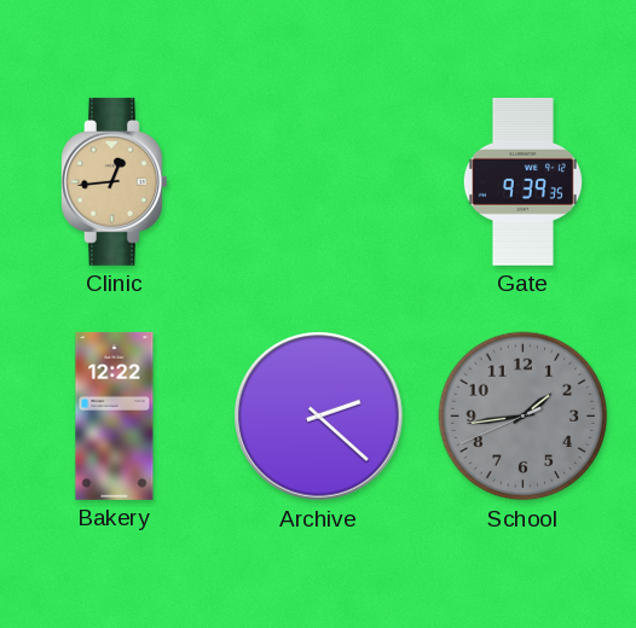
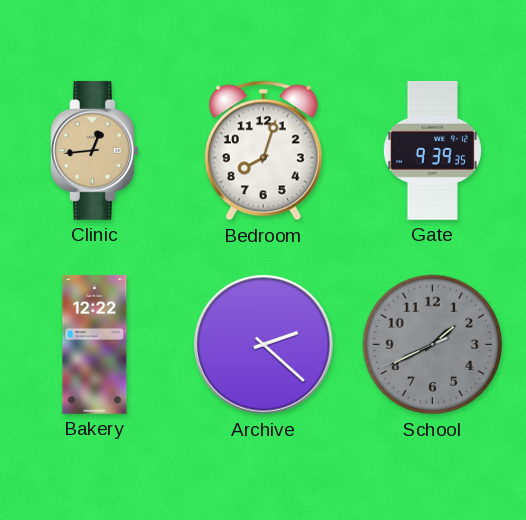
Bedroom: none -> 8:03 (263, 151)
School: 1:43 -> 1:40 (433, 345)
